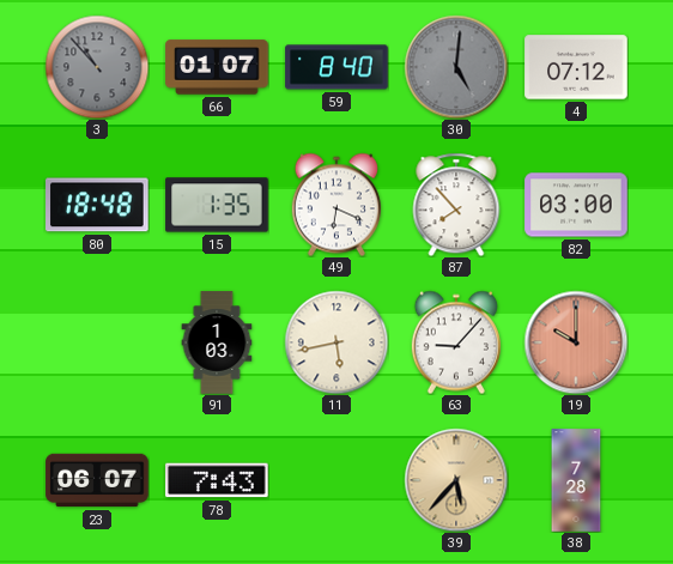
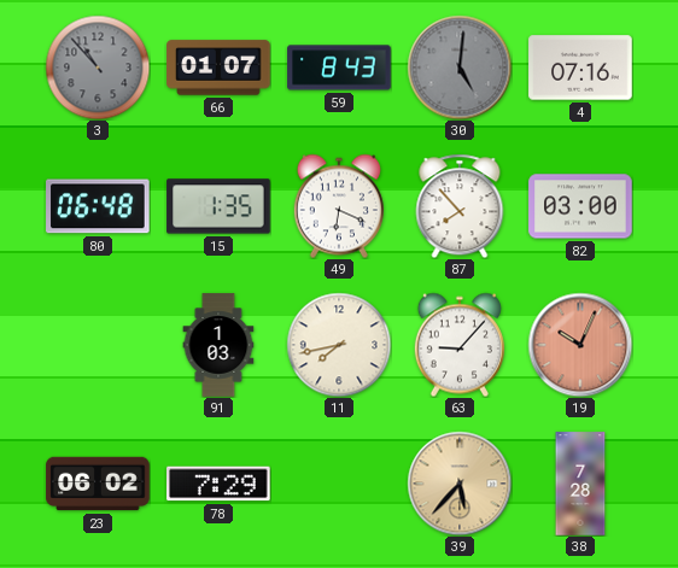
59: 8:40 -> 8:43 (339, 68)
4: 07:12 -> 07:16 (580, 68)
80: 18:48 -> 06:48 (99, 206)
11: 5:43 -> 7:43 (339, 345)
19: 10:00 -> 10:04 (580, 345)
23: 06:07 -> 06:02 (98, 484)
78: 7:43 -> 7:29 (218, 484)
